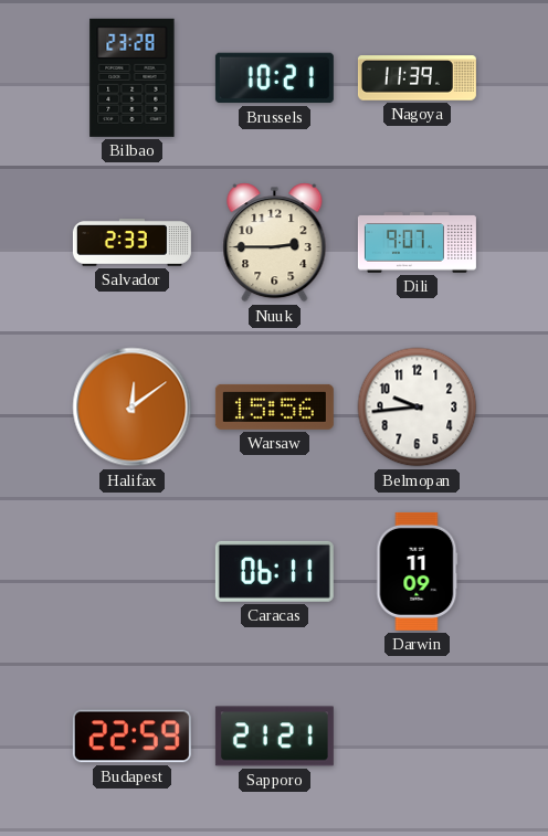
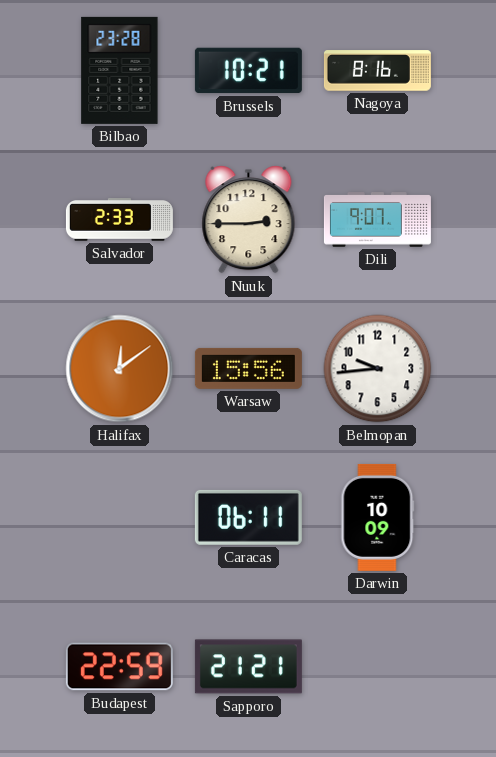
Nagoya: 11:39 -> 8:16 (377, 71)
Darwin: 11:09 -> 10:09 (378, 517)
